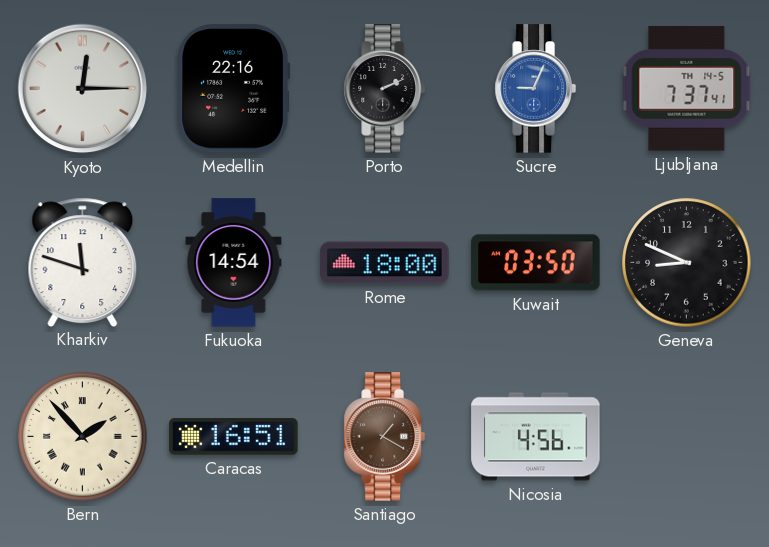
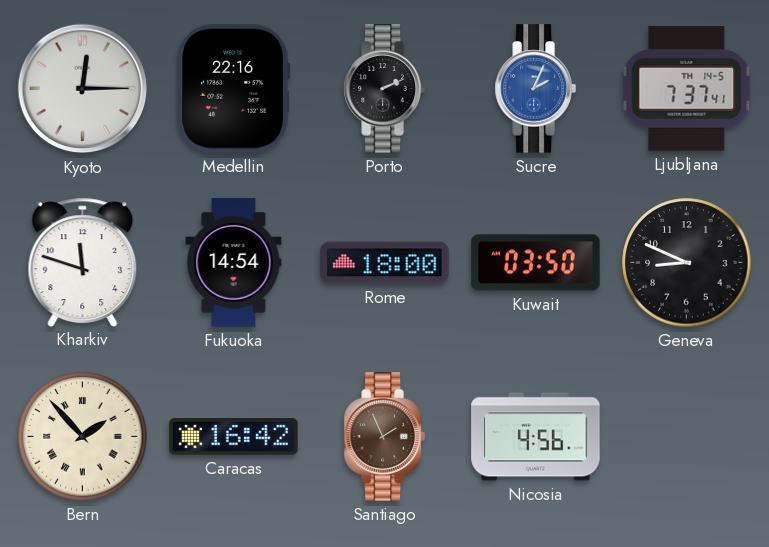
Sucre: 9:04 -> 2:04 (535, 89)
Caracas: 16:51 -> 16:42 (234, 437)
Santiago: 1:20 -> 1:56 (384, 437)
